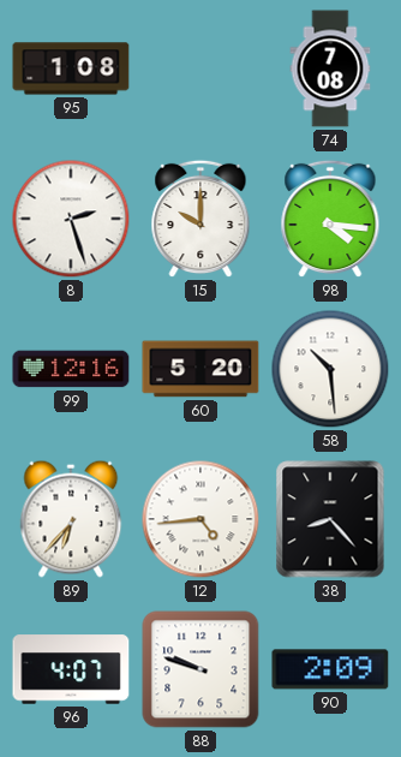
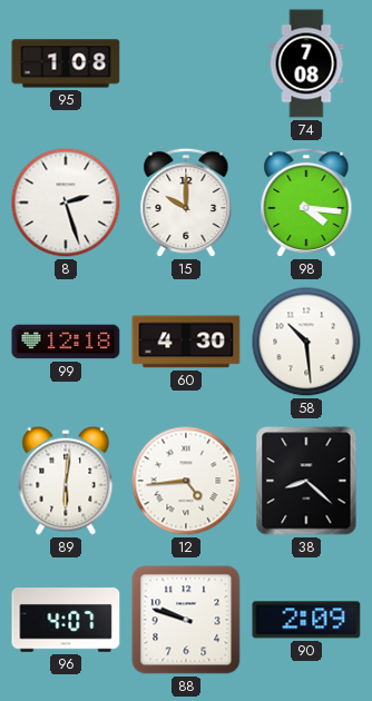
99: 12:16 -> 12:18 (66, 342)
60: 5:20 -> 4:30 (186, 342)
89: 6:37 -> 6:01 (66, 481)
38: 8:23 -> 8:22 (306, 481)
